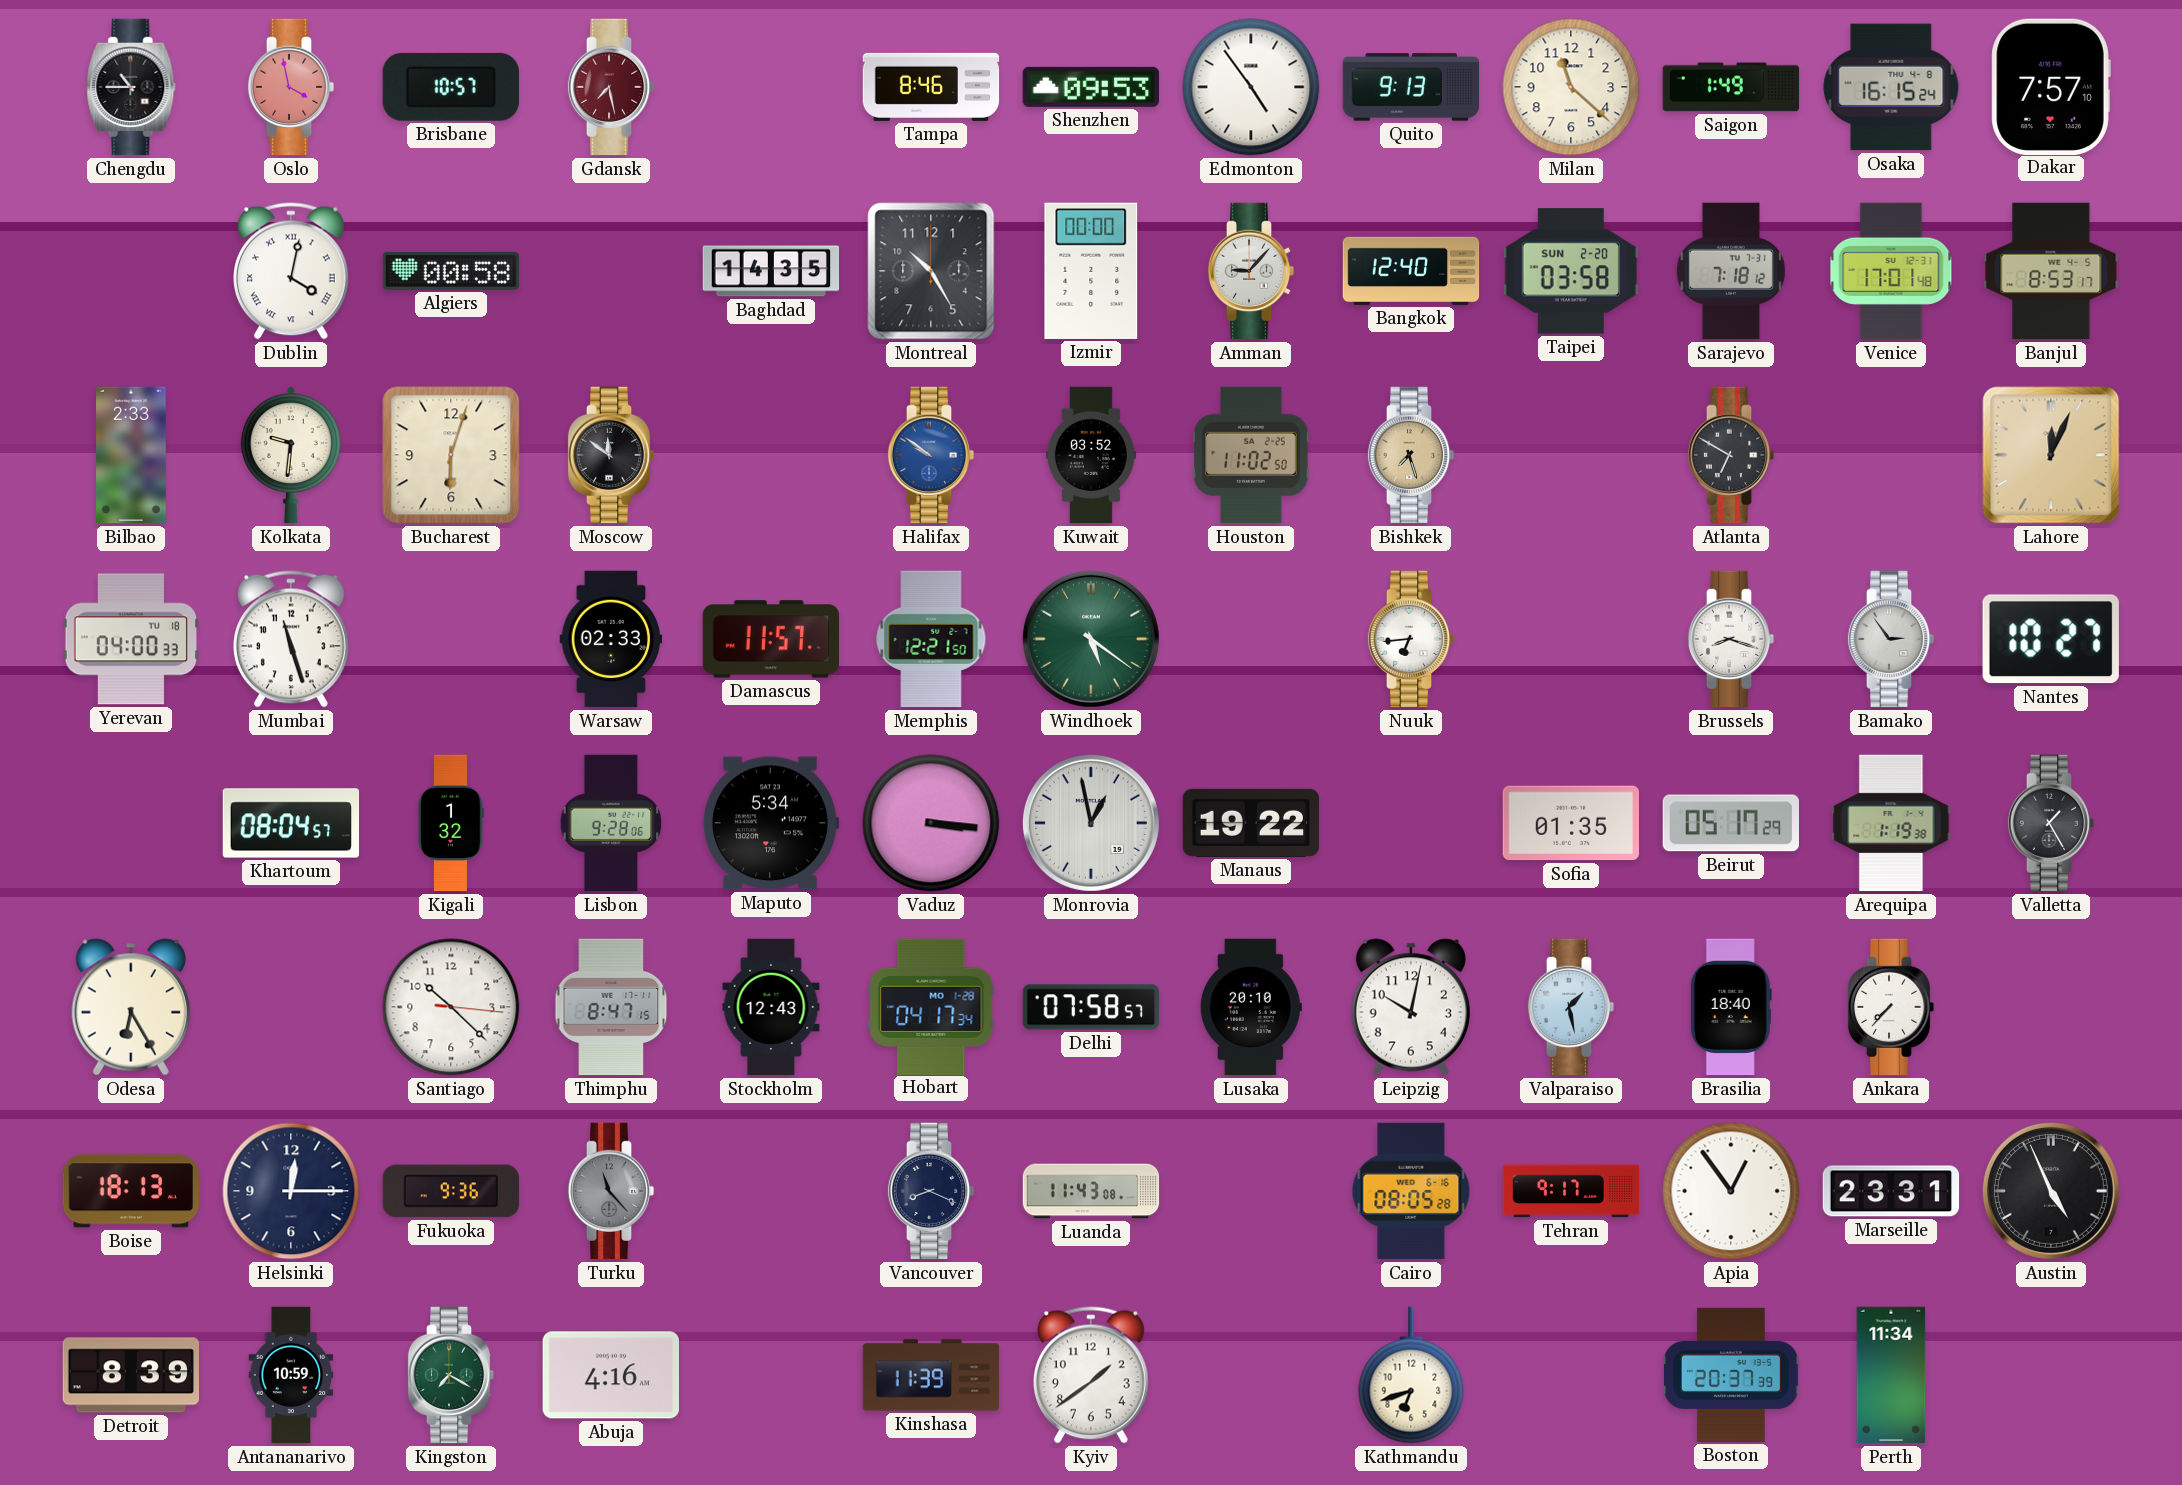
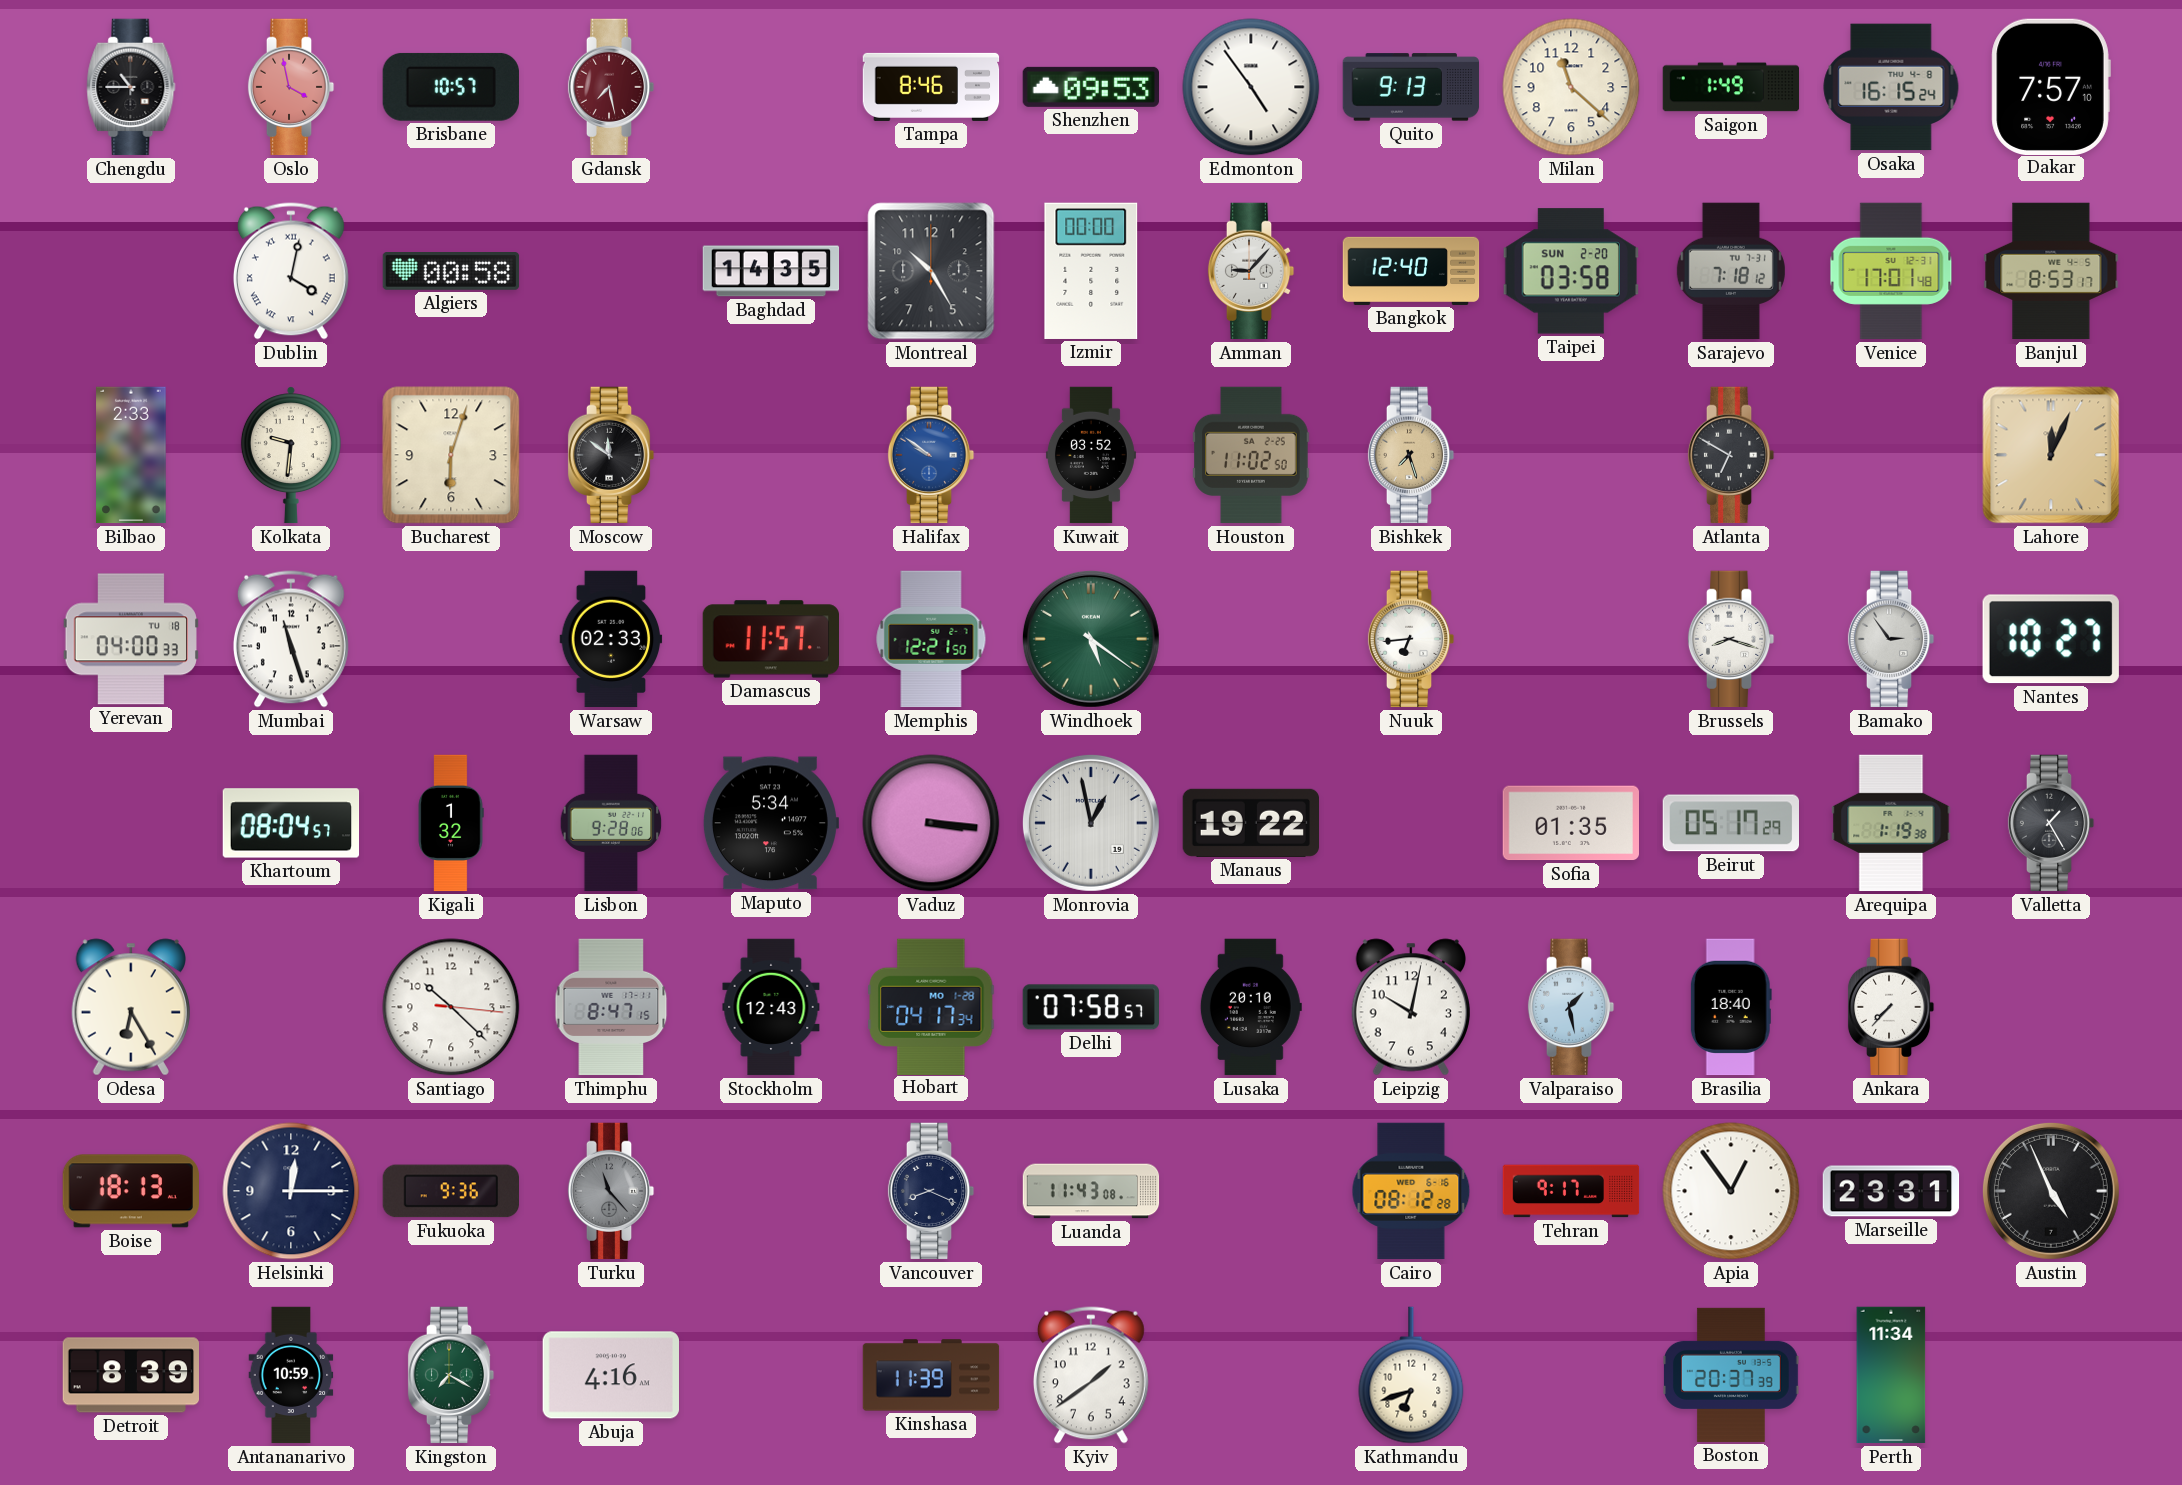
Cairo: 08:05 -> 08:12 (1411, 1191)
